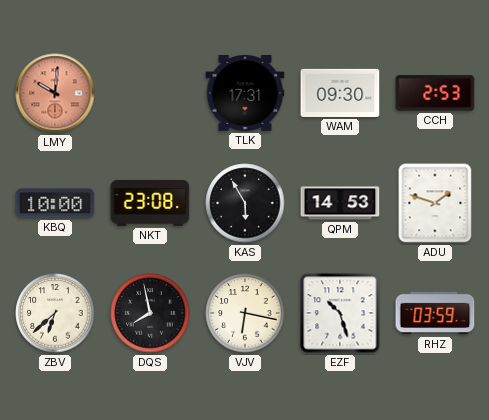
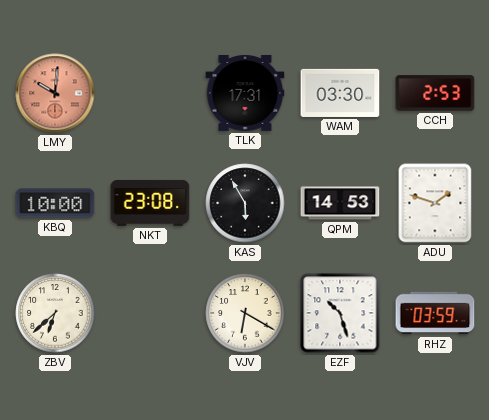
WAM: 09:30 -> 03:30 (340, 93)
DQS: 7:58 -> none (150, 313)
VJV: 6:17 -> 6:20 (245, 313)
